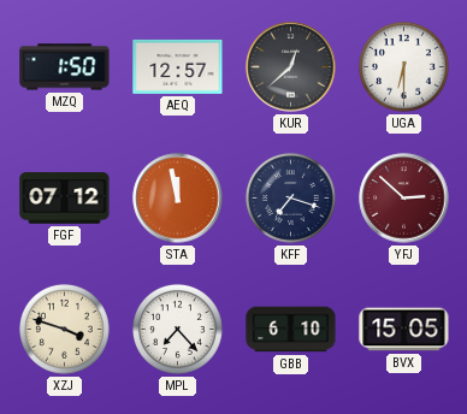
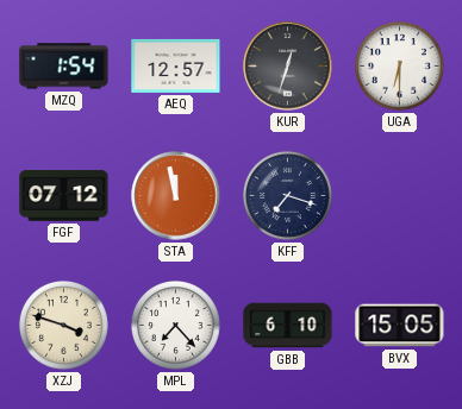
MZQ: 1:50 -> 1:54 (64, 67)
KUR: 12:38 -> 12:33 (288, 67)
YFJ: 2:52 -> none (404, 199)
